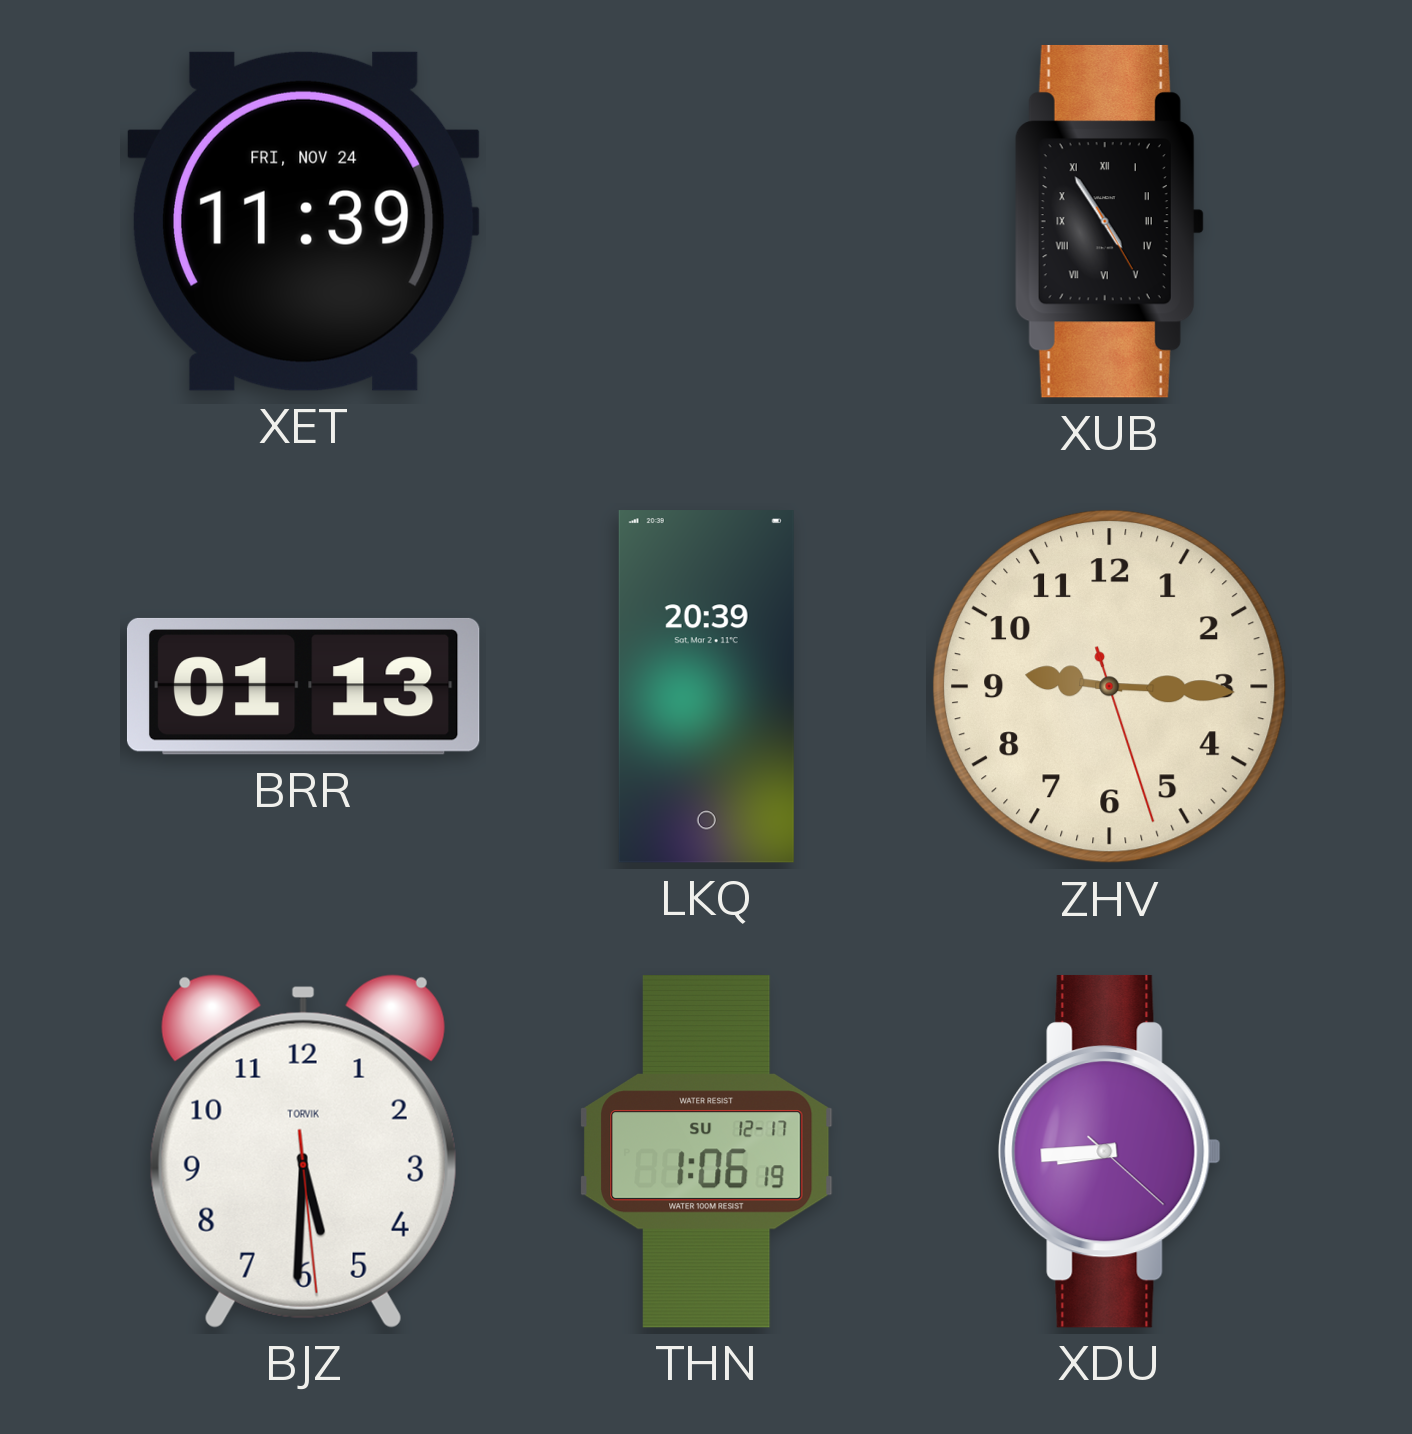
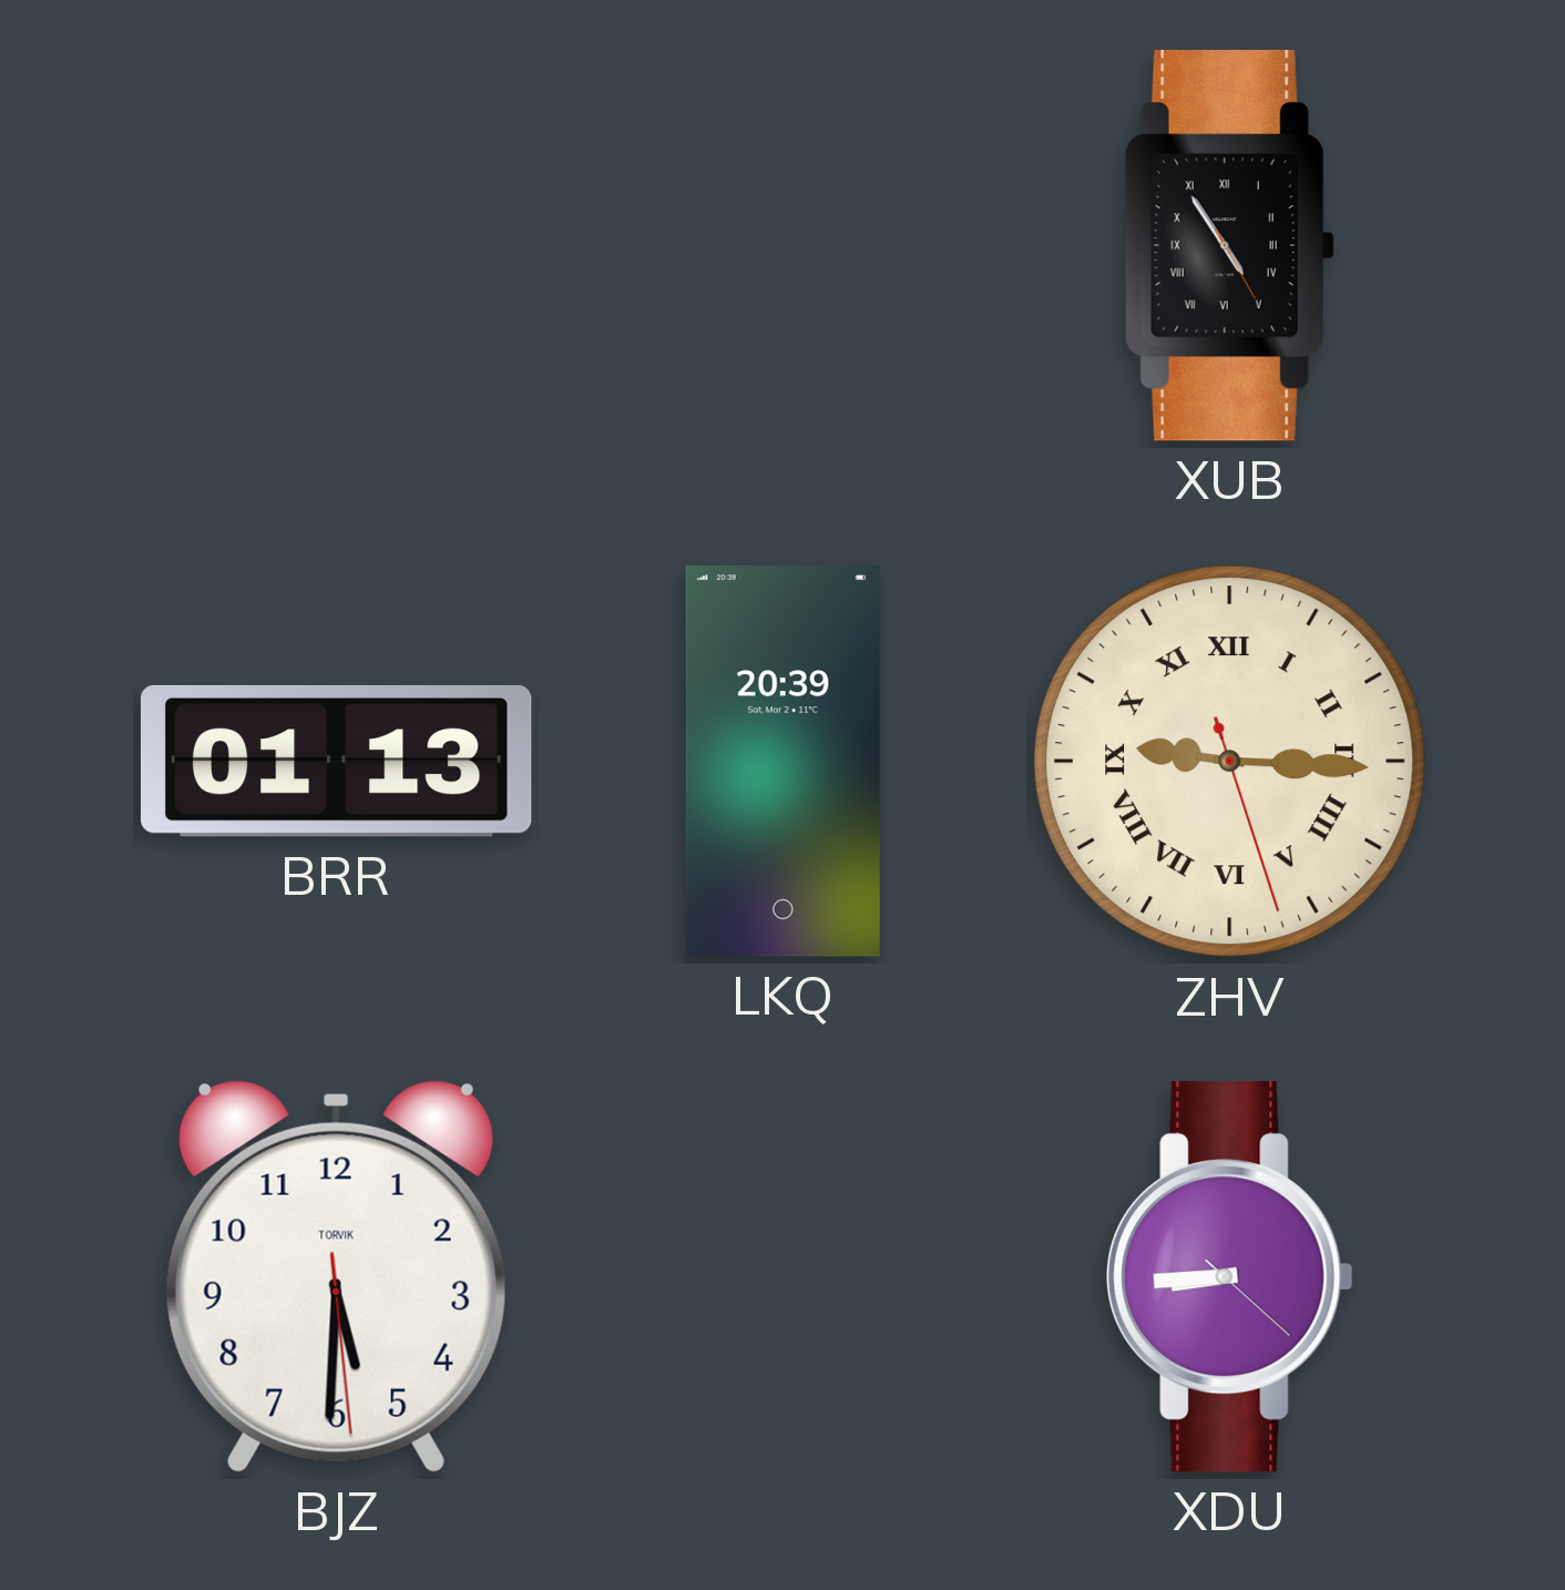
XET: 11:39 -> none (303, 221)
ZHV numerals: Arabic -> Roman (1230, 762)
THN: 1:06 -> none (707, 1152)
